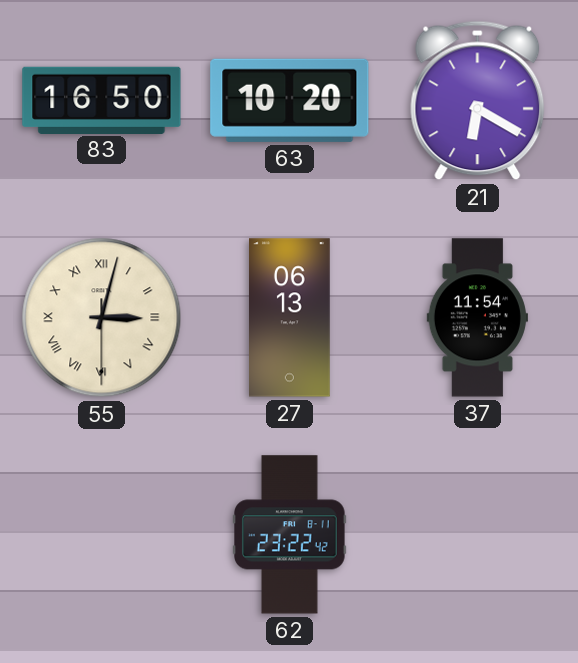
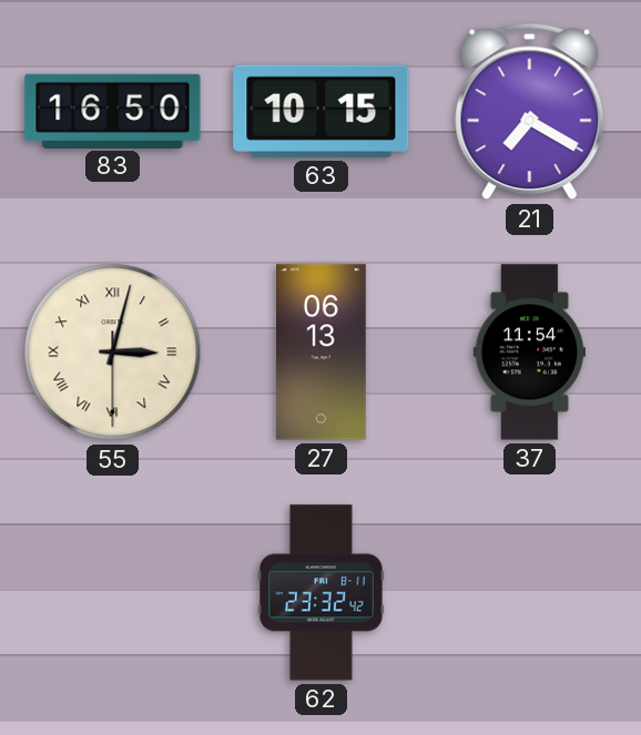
63: 10:20 -> 10:15 (322, 111)
21: 6:20 -> 7:20 (530, 112)
62: 23:22 -> 23:32 (322, 593)
